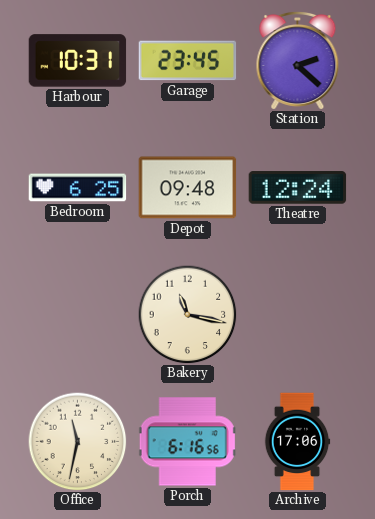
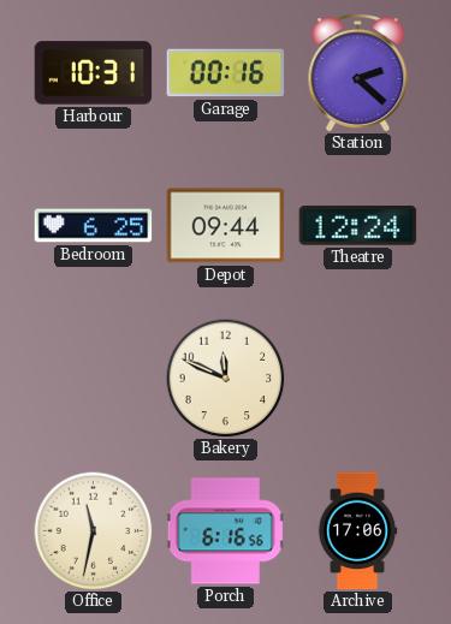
Garage: 23:45 -> 00:16 (226, 73)
Depot: 09:48 -> 09:44 (226, 226)
Bakery: 11:17 -> 11:49 (226, 379)
